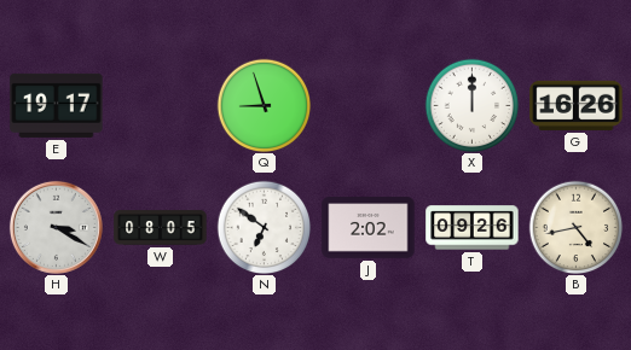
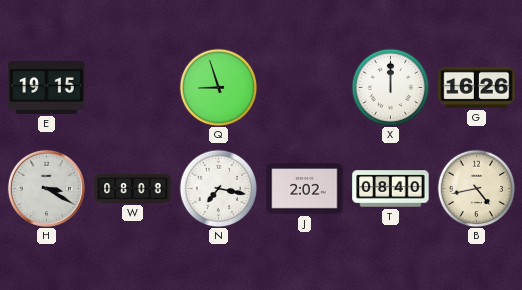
E: 19:17 -> 19:15 (47, 87)
W: 08:05 -> 08:08 (133, 189)
N: 6:51 -> 7:17 (218, 188)
T: 09:26 -> 08:40 (391, 189)
